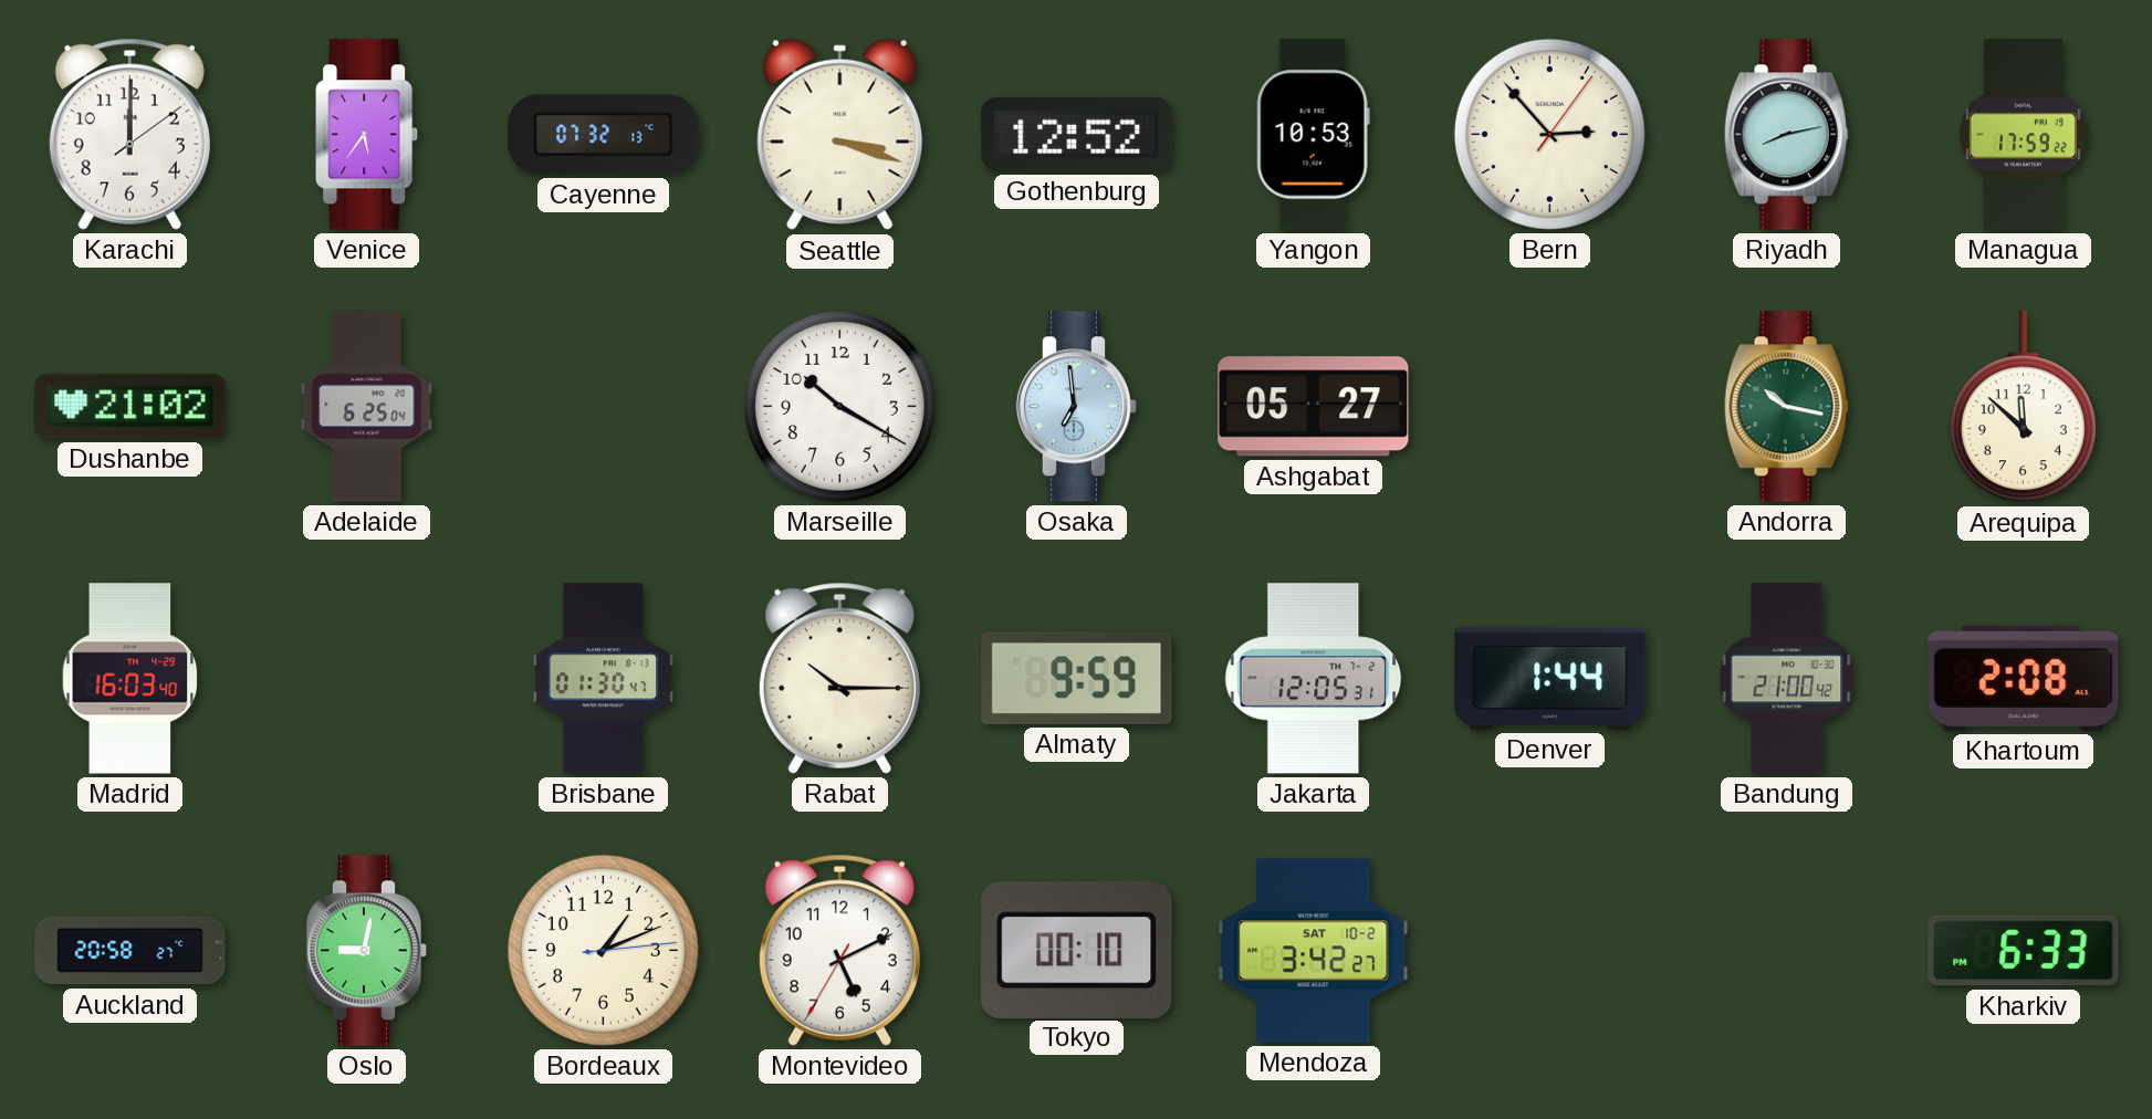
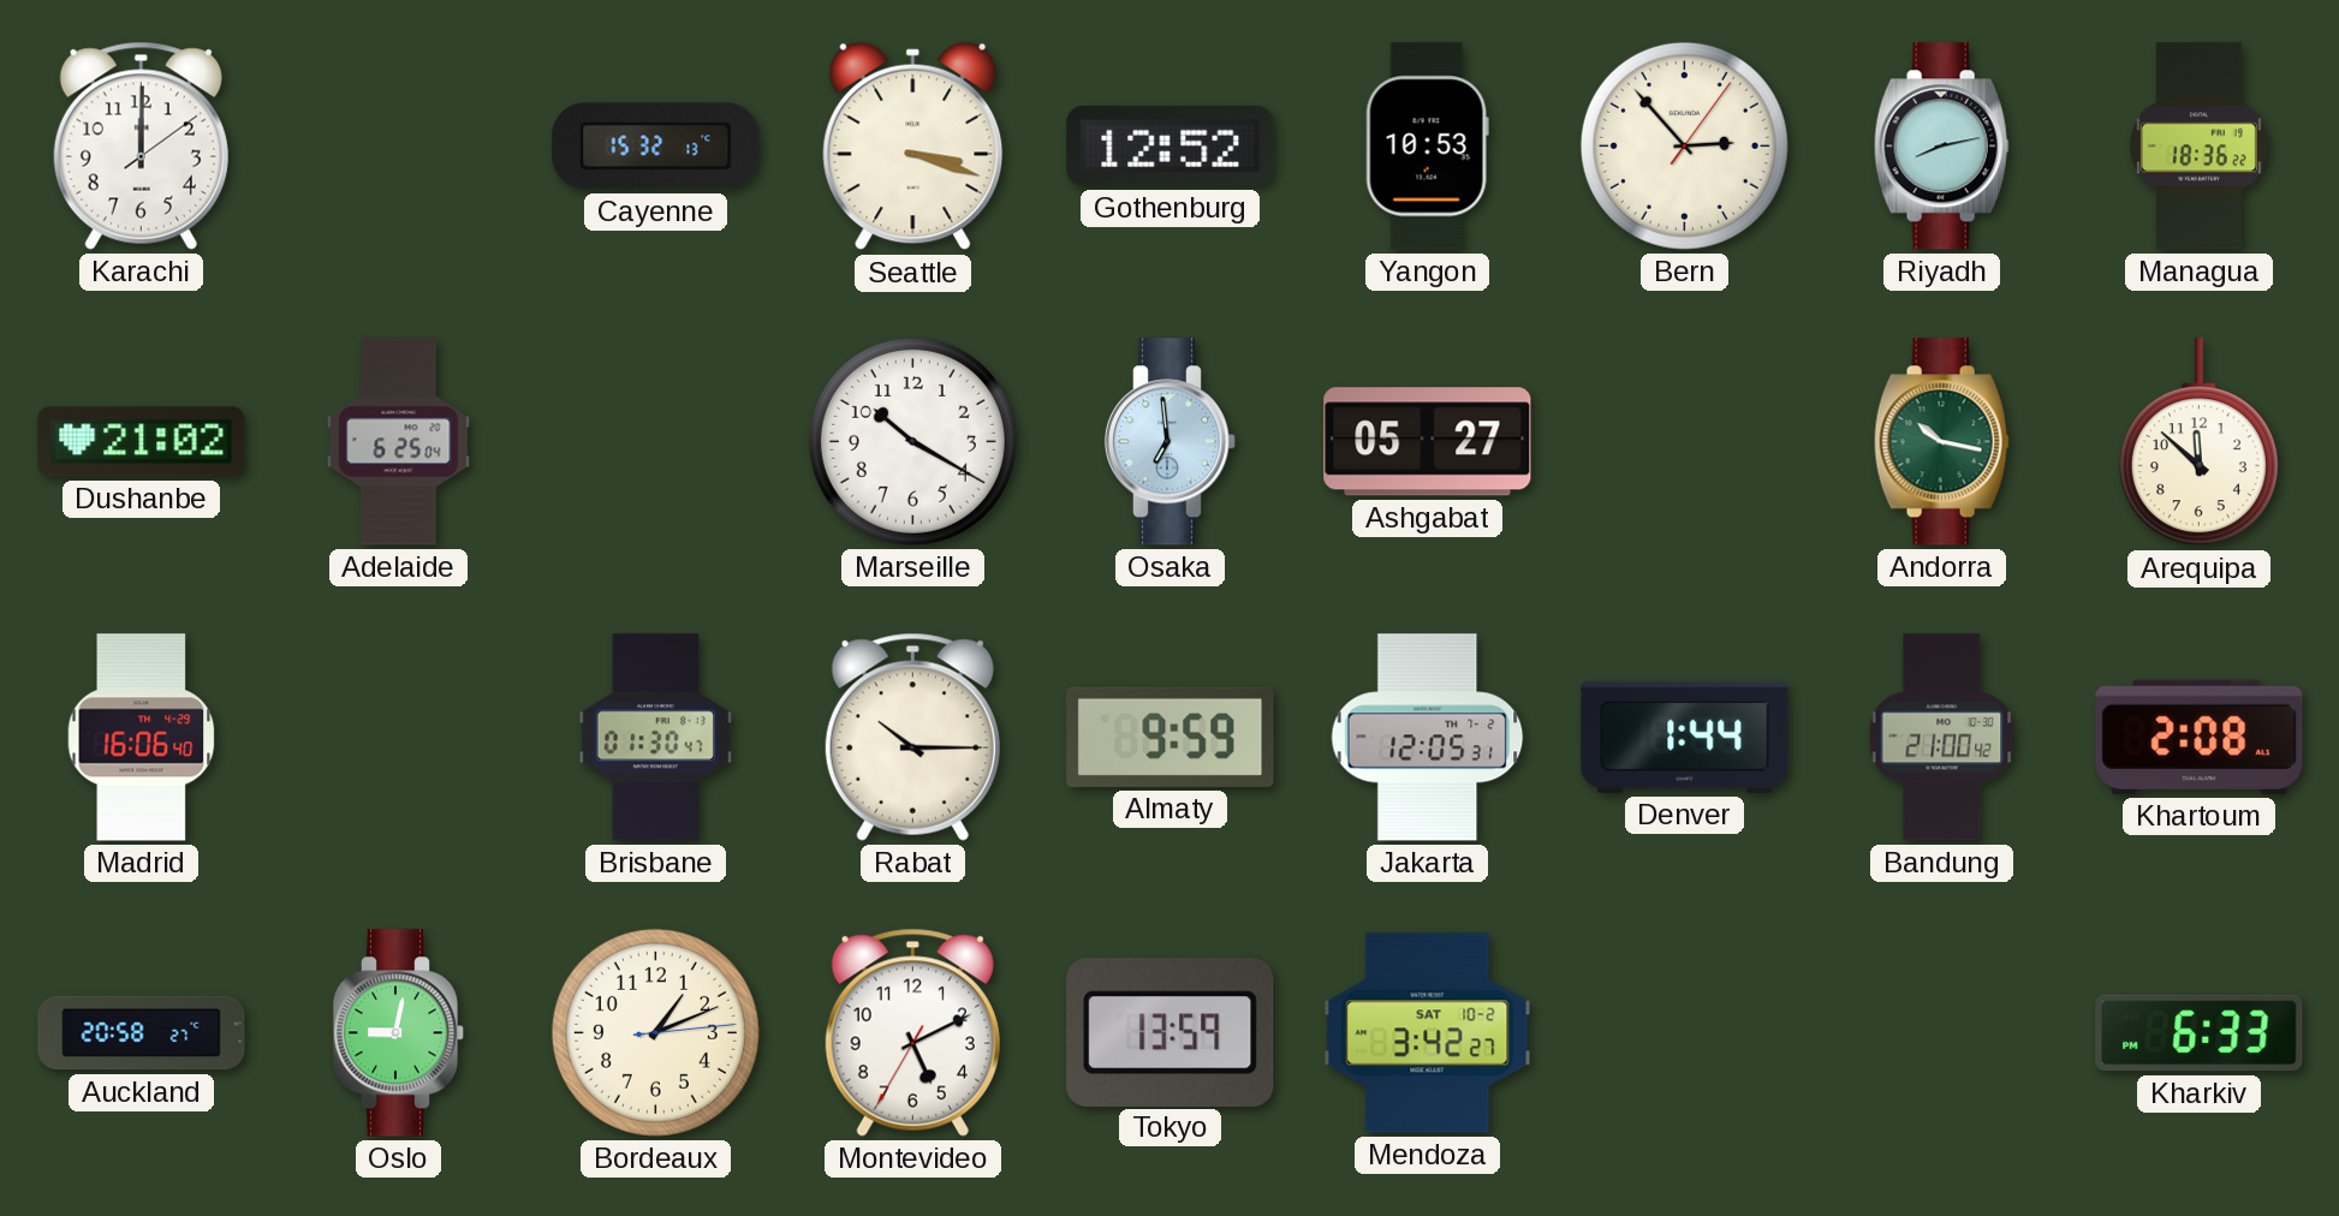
Venice: 5:36 -> none (367, 135)
Cayenne: 07:32 -> 15:32 (656, 147)
Managua: 17:59 -> 18:36 (2198, 147)
Madrid: 16:03 -> 16:06 (142, 738)
Tokyo: 00:10 -> 13:59 (1171, 1032)
